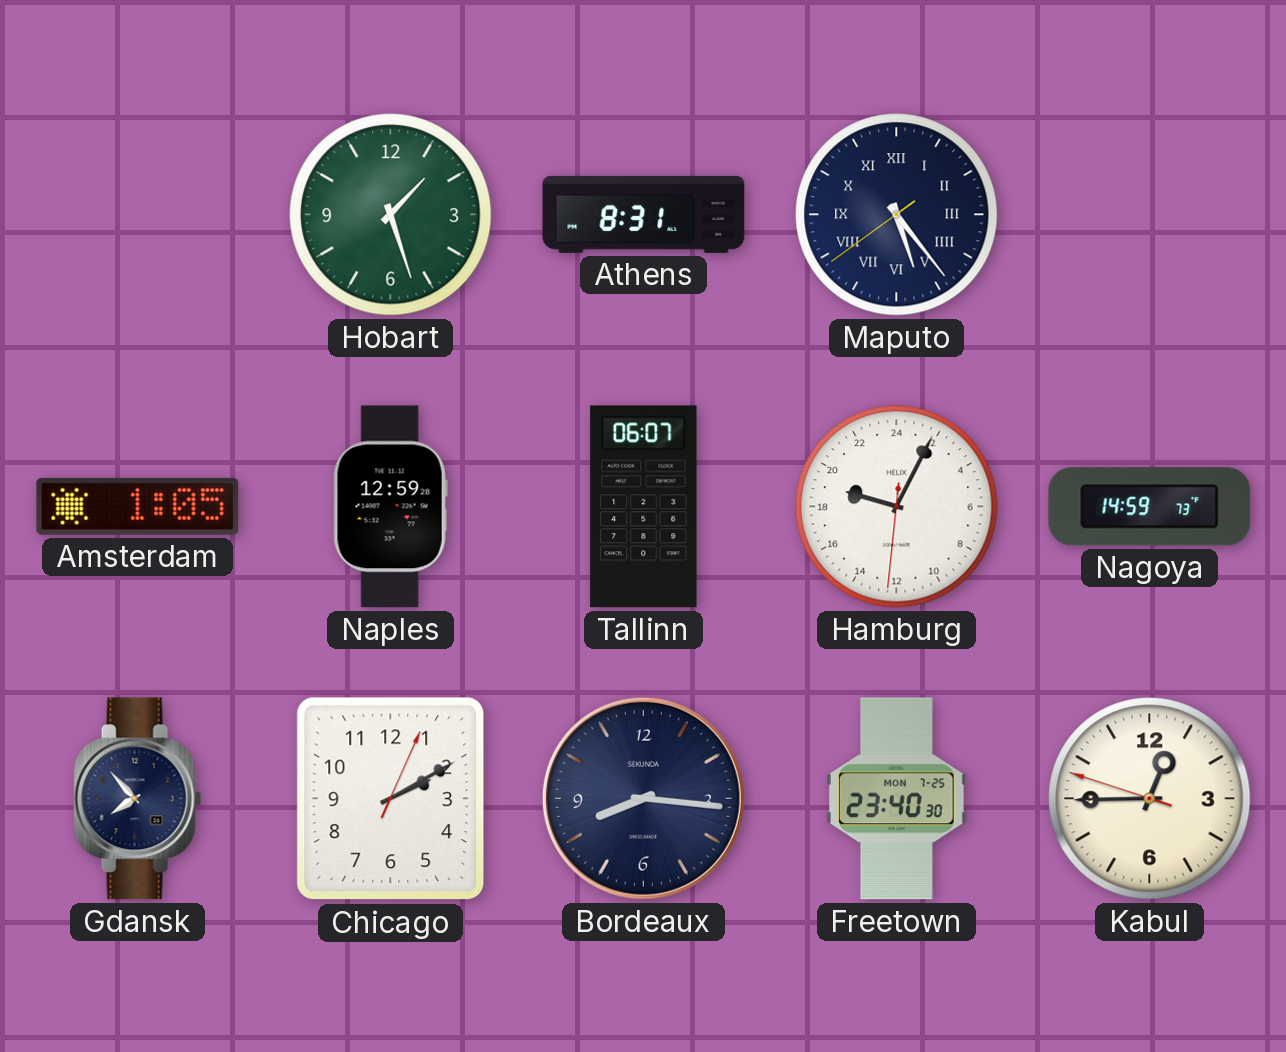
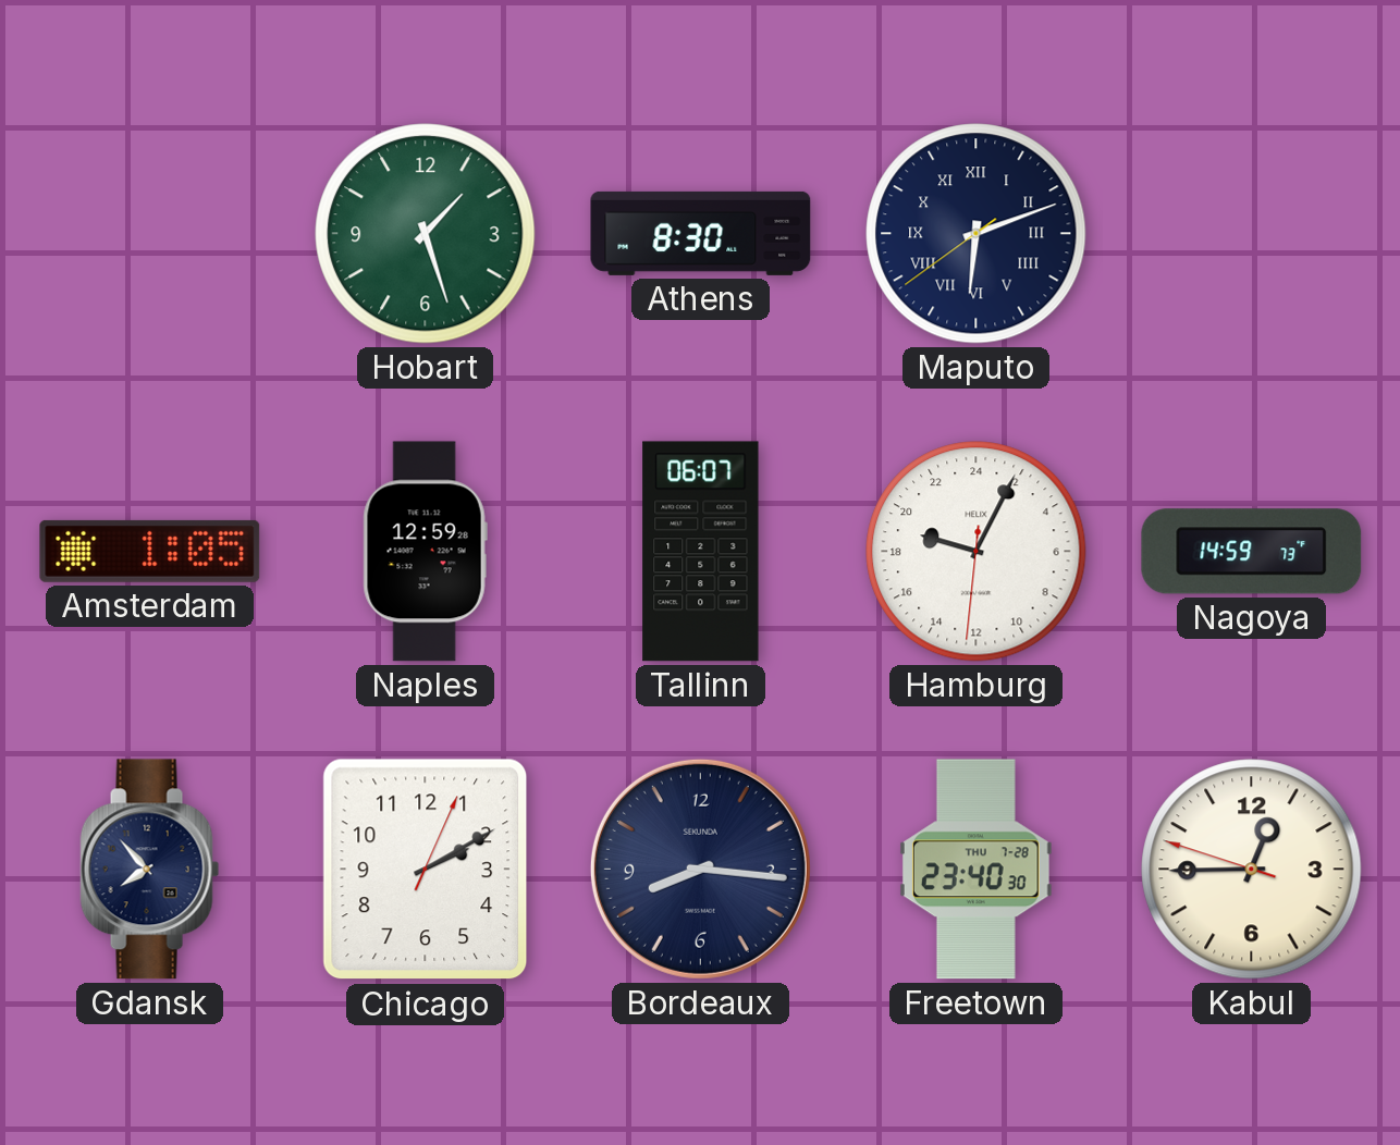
Athens: 8:31 -> 8:30 (701, 233)
Maputo: 5:23 -> 6:11 (977, 234)
Freetown date: MON 7-25 -> THU 7-28 (977, 870)
